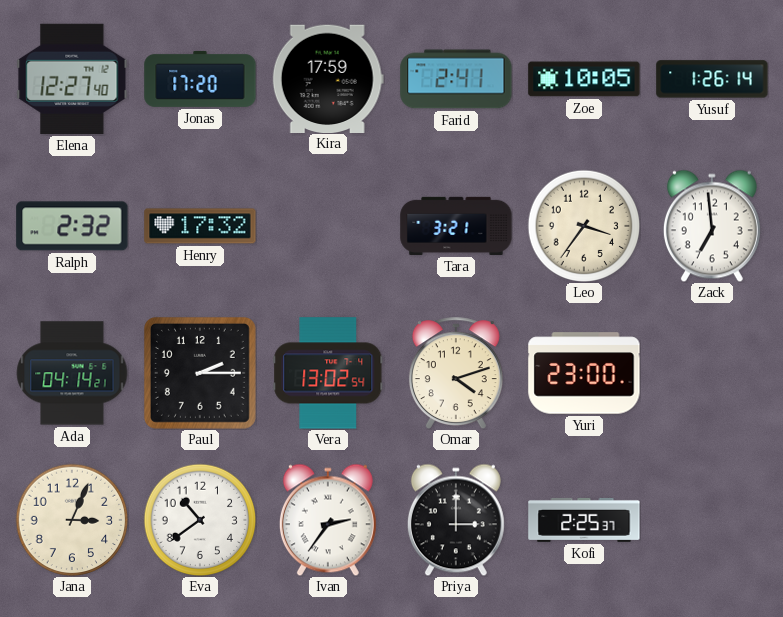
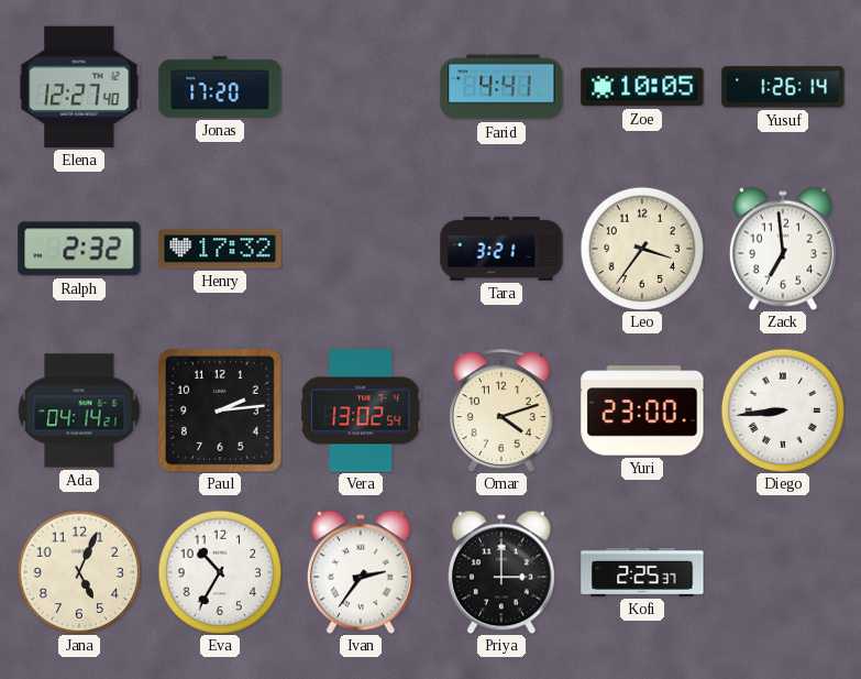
Kira: 17:59 -> none (328, 78)
Farid: 2:41 -> 4:41 (501, 87)
Paul: 2:15 -> 2:14 (220, 410)
Diego: none -> 8:44 (783, 410)
Jana: 3:04 -> 5:04 (79, 572)
Eva: 10:39 -> 10:35 (220, 572)
